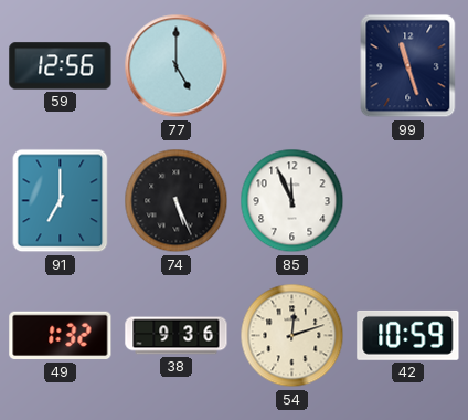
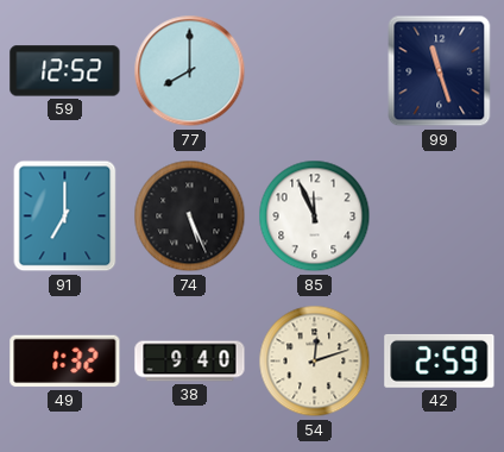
59: 12:56 -> 12:52 (65, 71)
77: 5:00 -> 8:00 (190, 71)
38: 9:36 -> 9:40 (190, 362)
42: 10:59 -> 2:59 (440, 360)
